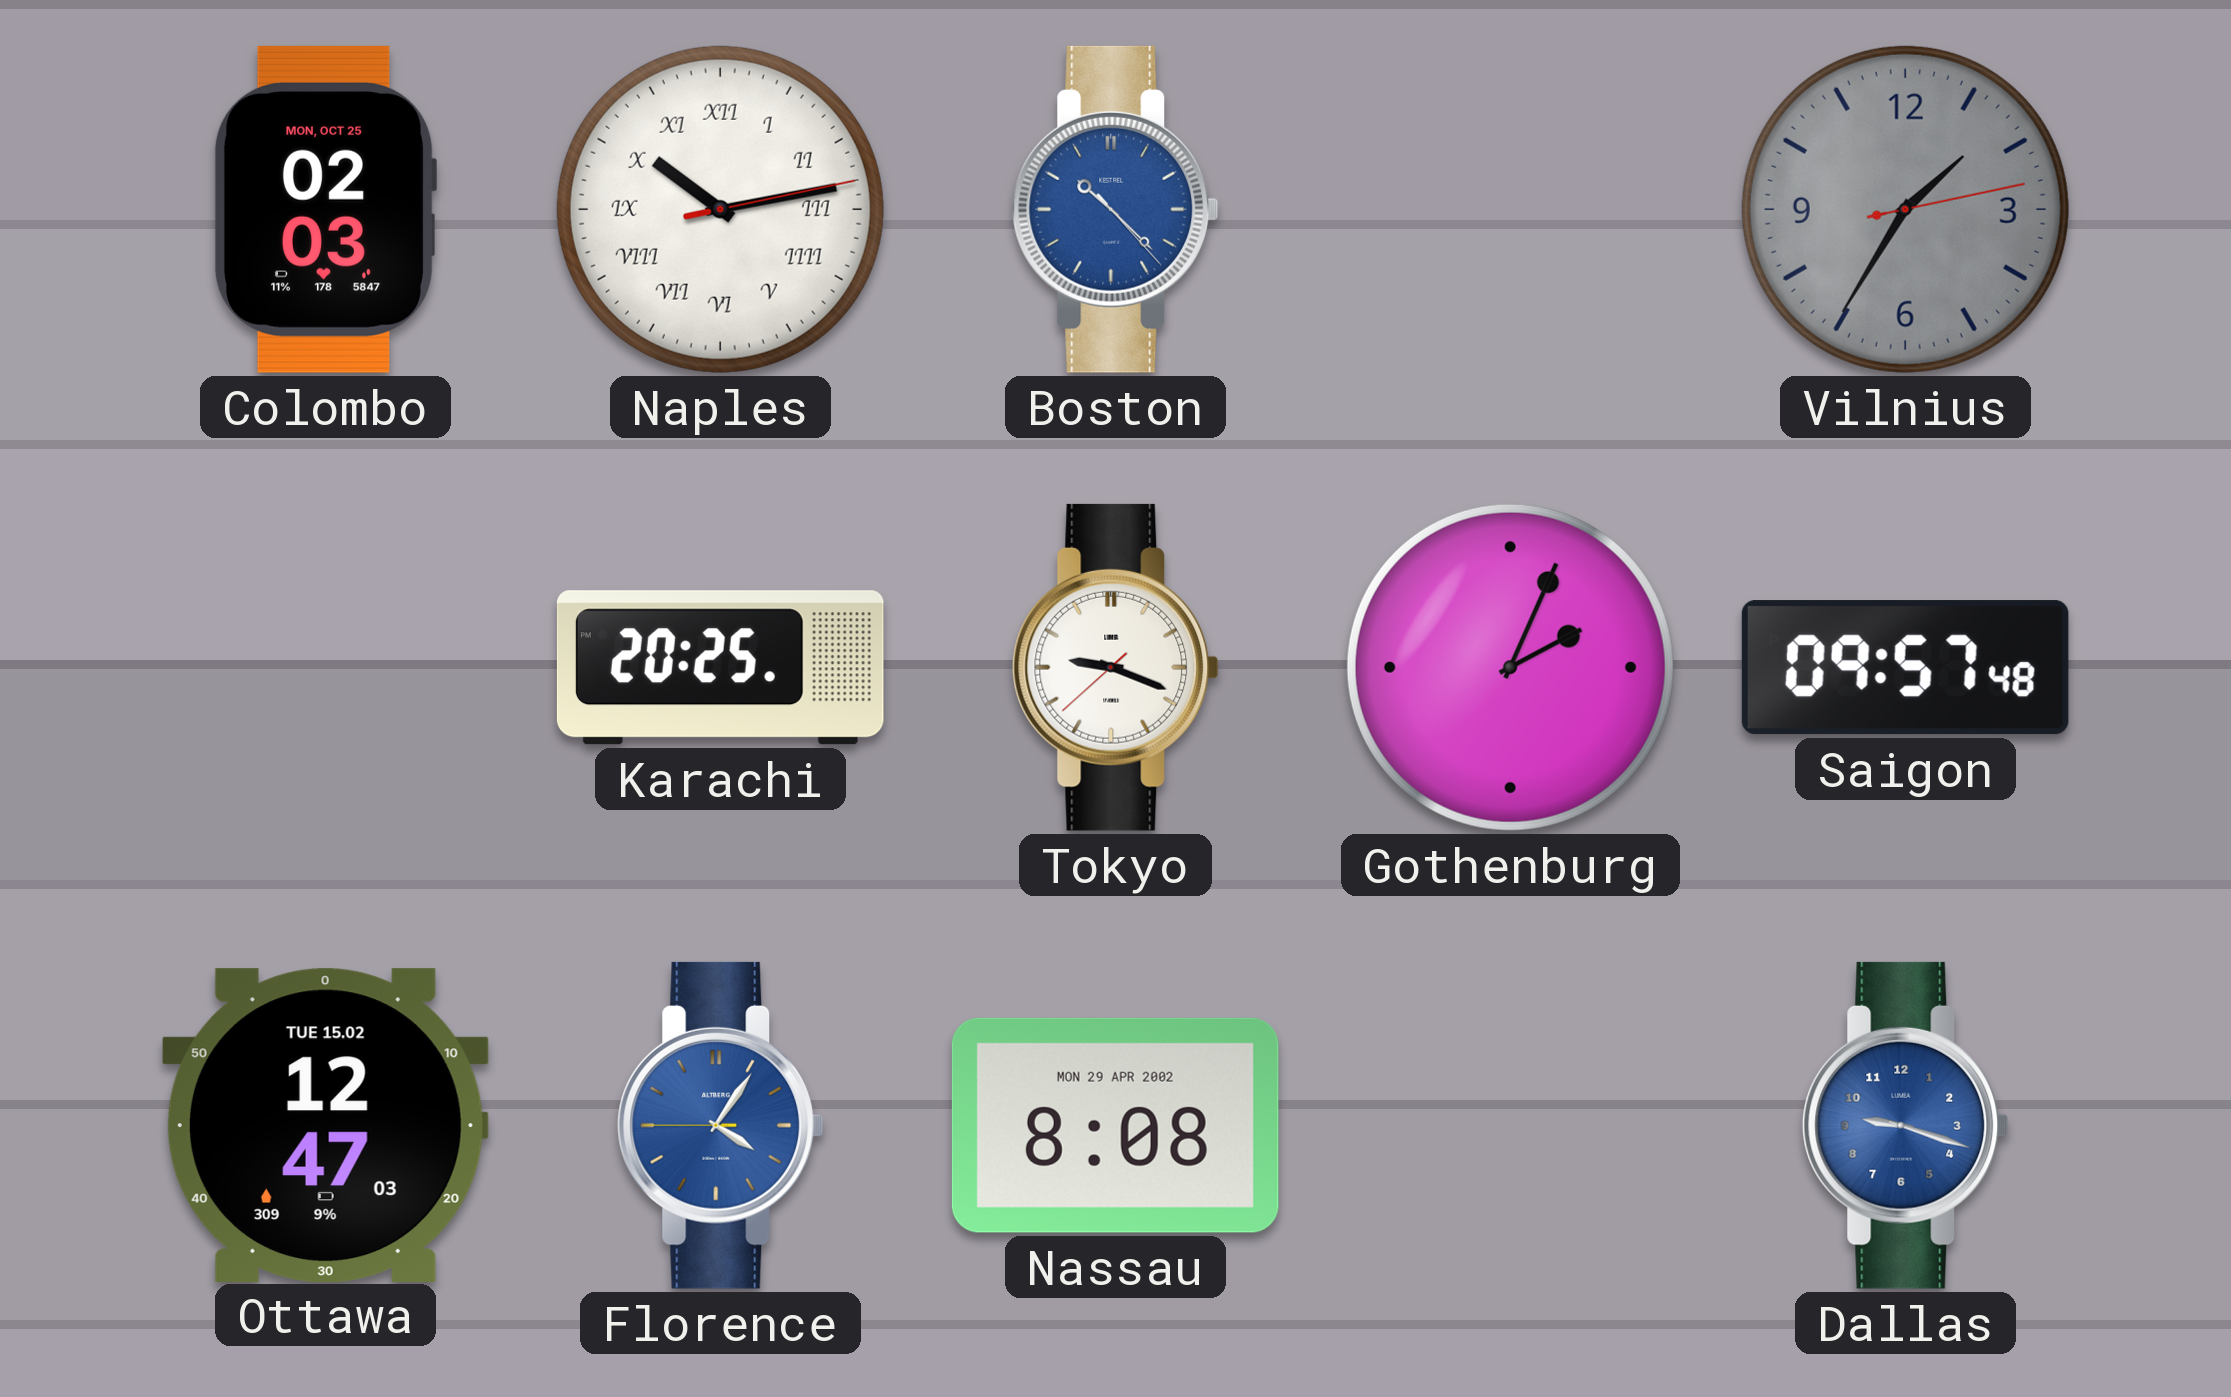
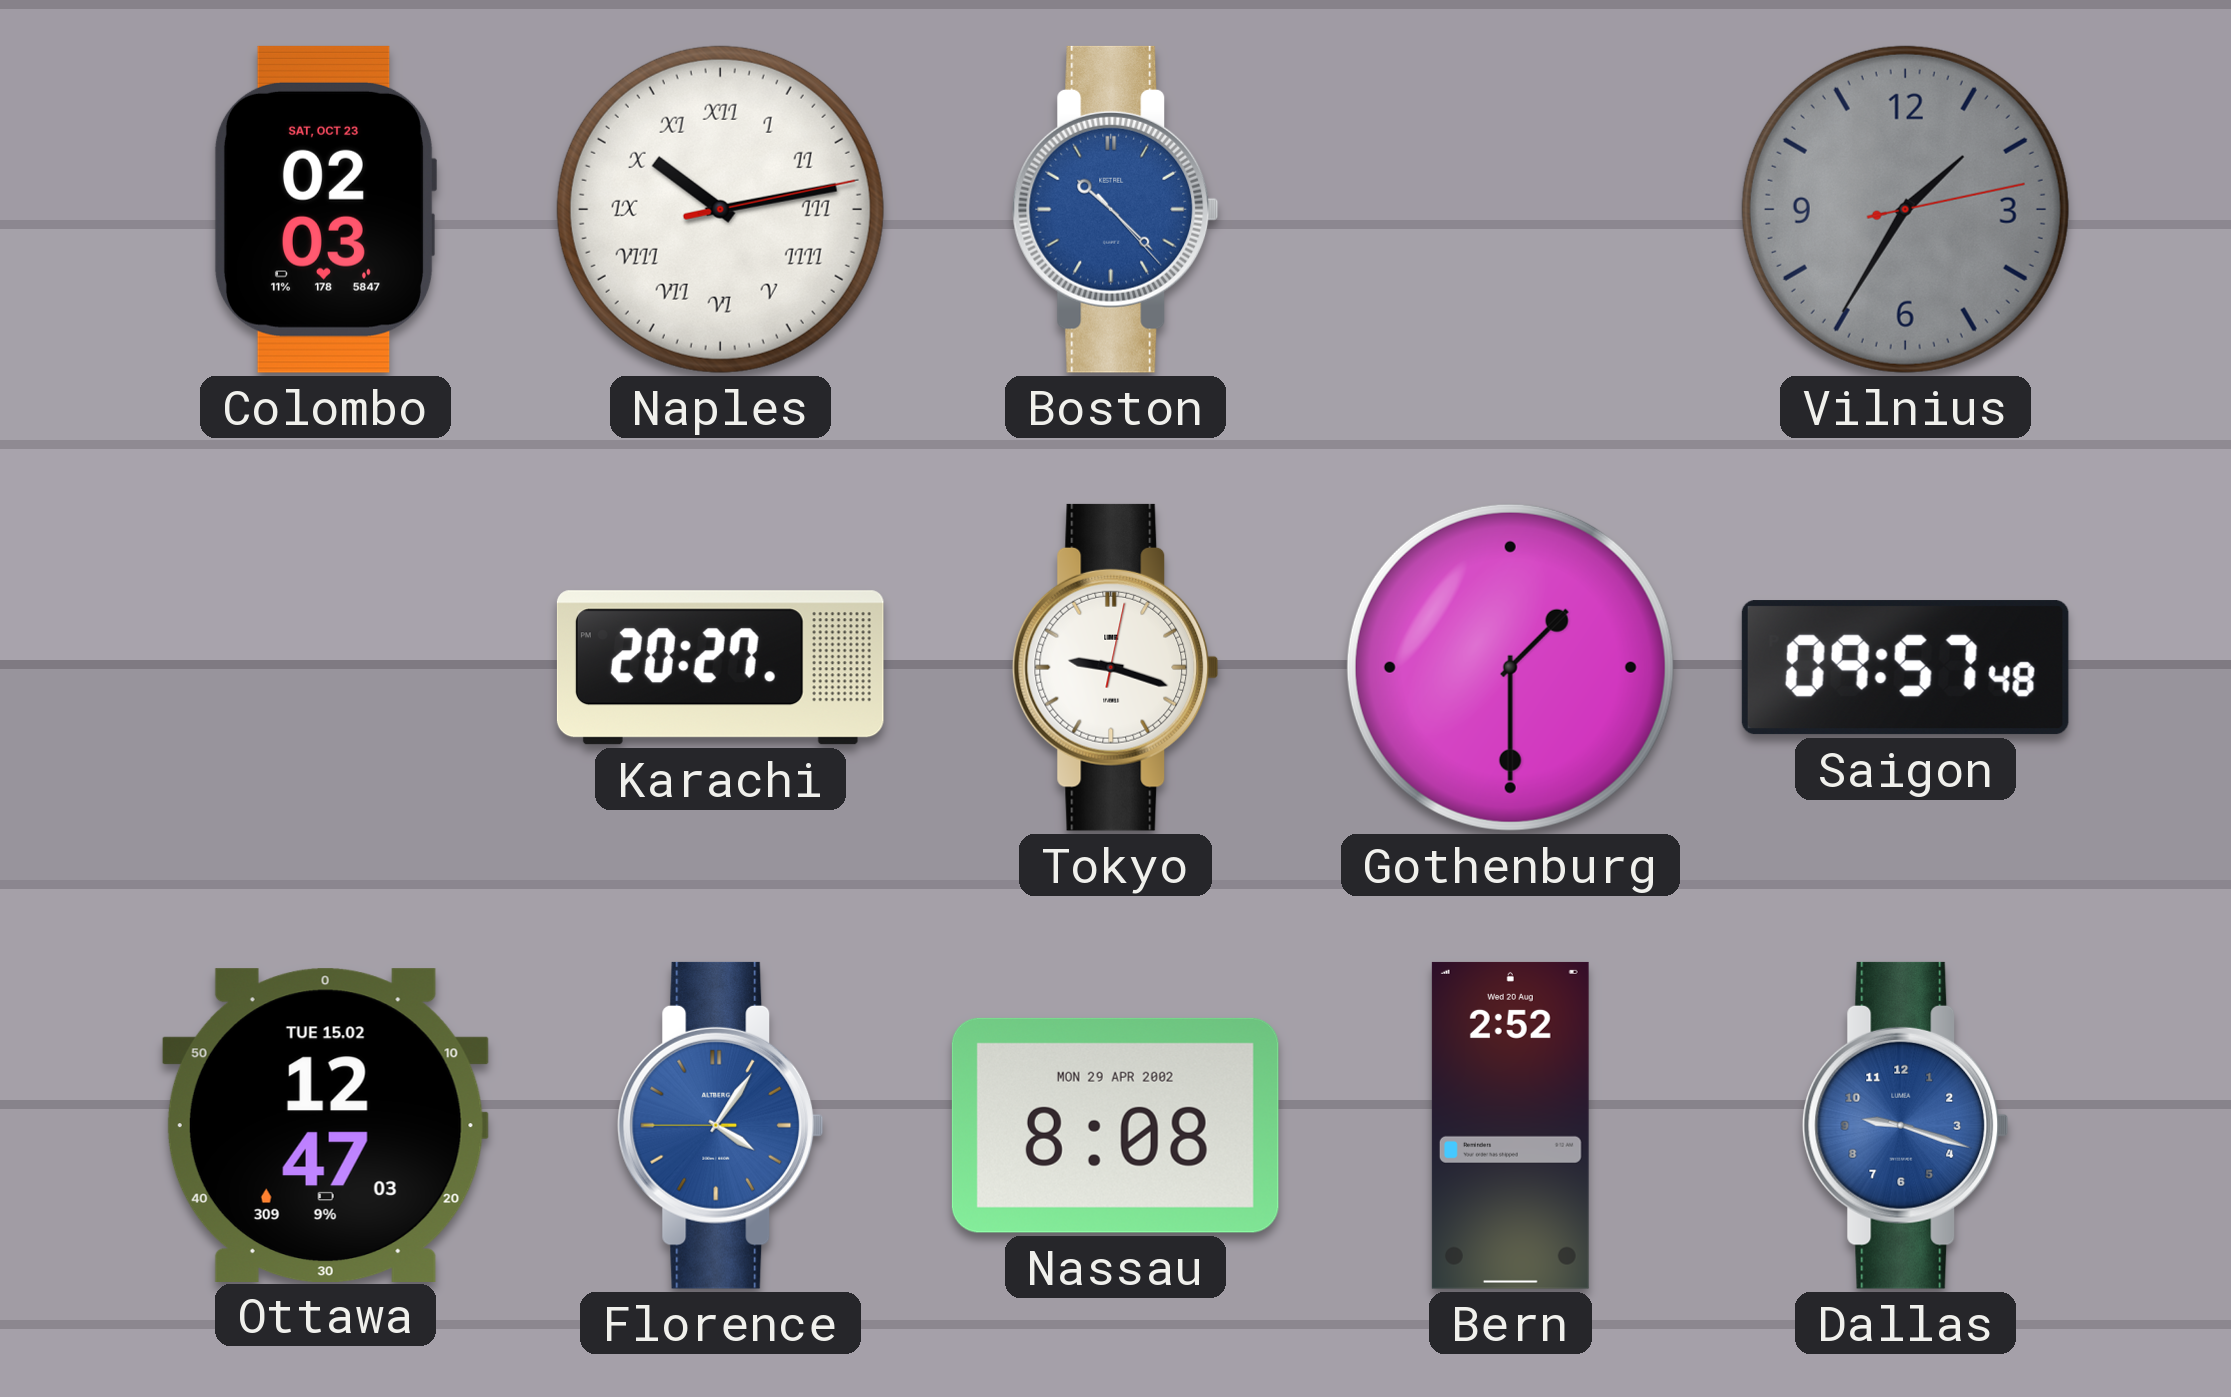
Colombo date: MON, OCT 25 -> SAT, OCT 23 (324, 209)
Karachi: 20:25 -> 20:27 (720, 668)
Tokyo: 9:18:38 -> 9:18:02 (1116, 667)
Gothenburg: 2:04 -> 1:30 (1510, 667)
Bern: none -> 2:52 (1510, 1125)
